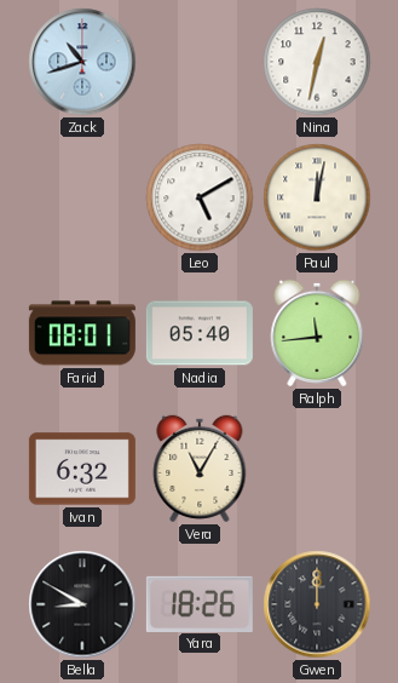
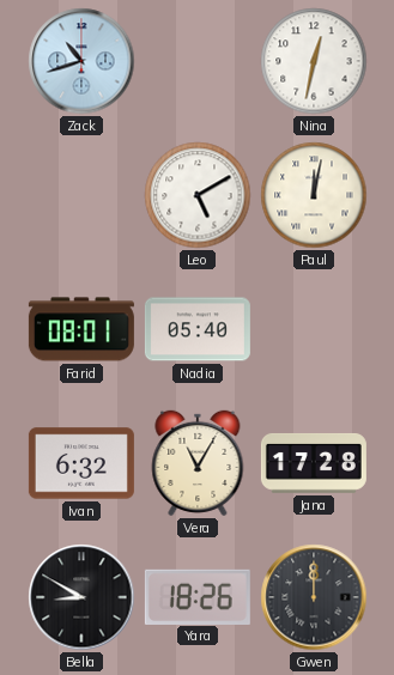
Ralph: 11:44 -> none (317, 333)
Jana: none -> 17:28 (314, 463)
